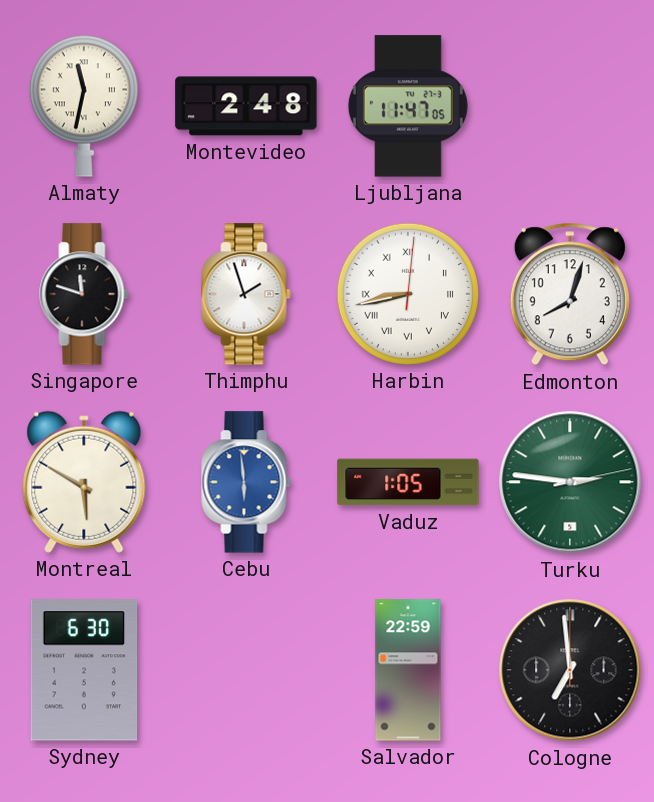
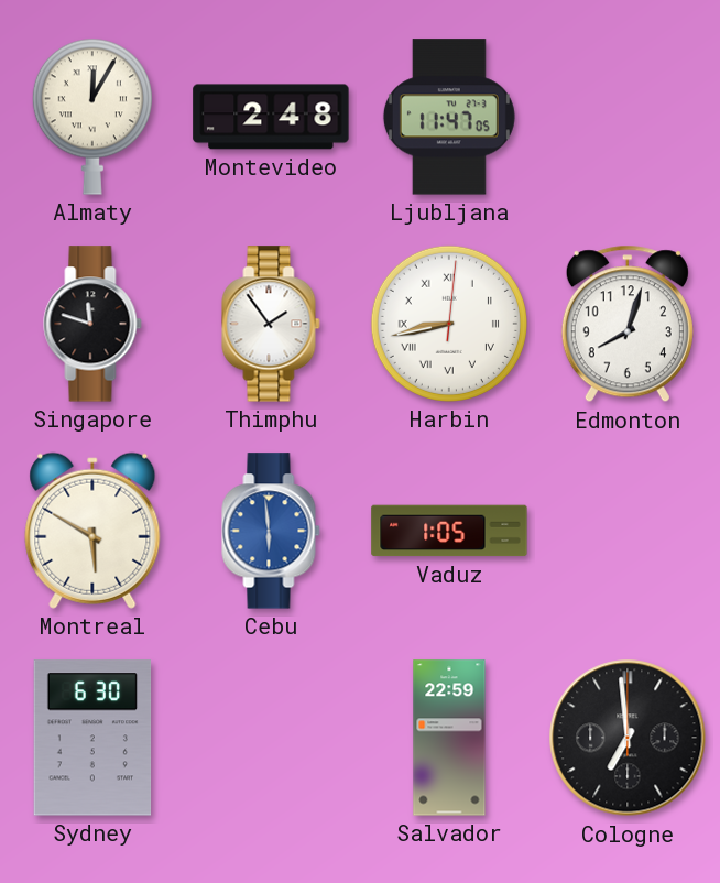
Almaty: 11:32 -> 12:05 (92, 117)
Thimphu: 1:57 -> 1:54 (271, 324)
Turku: 2:46 -> none (570, 482)
